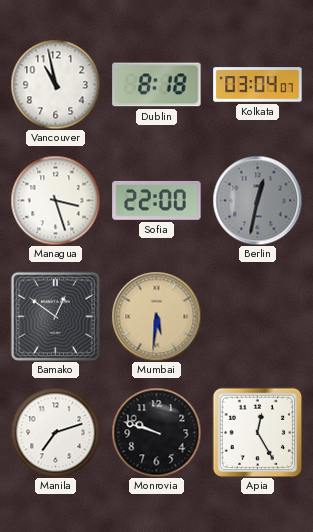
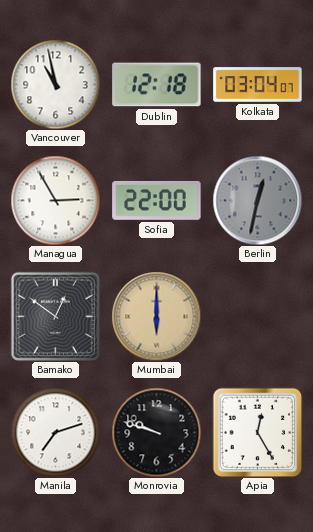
Dublin: 8:18 -> 12:18 (157, 85)
Managua: 3:27 -> 2:55 (55, 200)
Mumbai: 5:31 -> 6:00 (156, 316)
